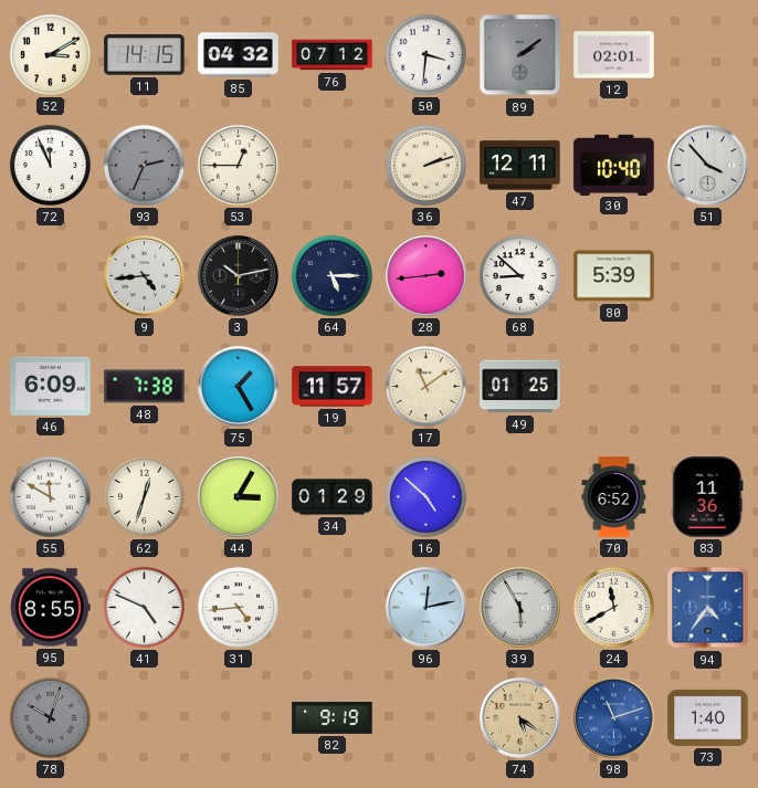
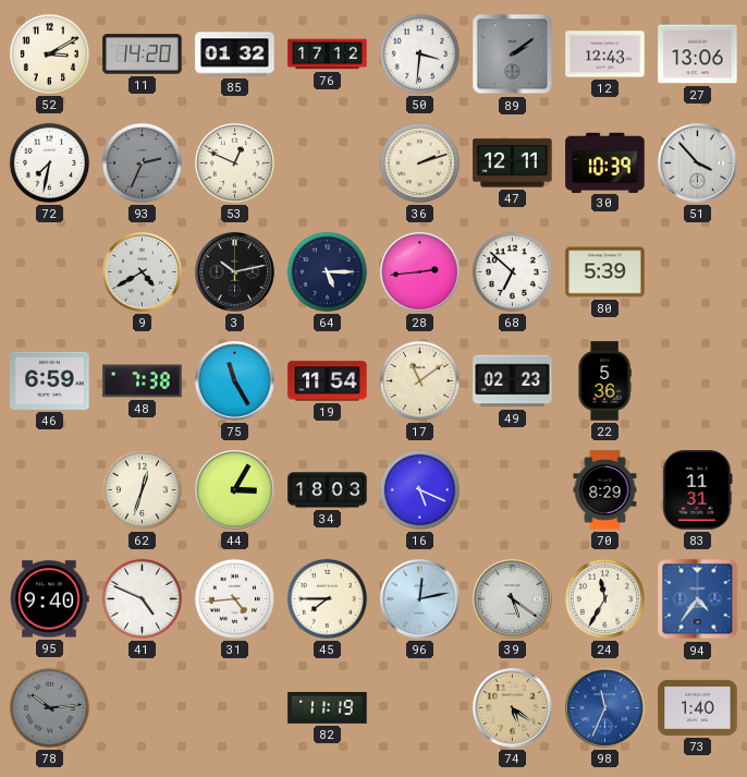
11: 14:15 -> 14:20 (143, 54)
85: 04:32 -> 01:32 (235, 54)
76: 07:12 -> 17:12 (328, 54)
12: 02:01 -> 12:43 (605, 54)
27: none -> 13:06 (698, 54)
72: 11:56 -> 7:32 (49, 162)
53: 12:45 -> 12:49 (234, 162)
30: 10:40 -> 10:39 (605, 162)
9: 4:44 -> 4:40 (143, 272)
68: 8:52 -> 6:52 (512, 271)
46: 6:09 -> 6:59 (50, 380)
75: 1:25 -> 11:25 (235, 381)
19: 11:57 -> 11:54 (328, 381)
49: 01:25 -> 02:23 (513, 381)
22: none -> 5:36 (604, 381)
55: 11:50 -> none (50, 496)
34: 01:29 -> 18:03 (328, 490)
16: 4:52 -> 5:19 (419, 489)
70: 6:52 -> 8:29 (605, 490)
83: 11:36 -> 11:31 (698, 490)
95: 8:55 -> 9:40 (50, 599)
45: none -> 7:45 (327, 598)
39: 5:55 -> 5:21 (513, 599)
24: 11:40 -> 11:35 (604, 598)
78: 10:03 -> 10:14 (49, 707)
82: 9:19 -> 11:19 (328, 708)
98: 11:12 -> 11:34 (605, 708)
